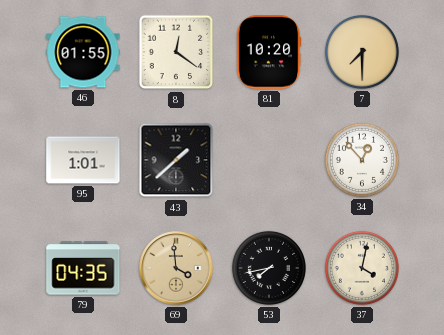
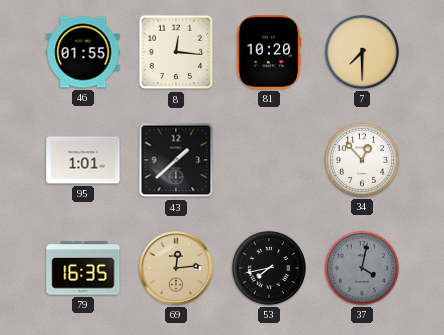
8: 12:21 -> 12:16 (176, 52)
79: 04:35 -> 16:35 (83, 268)
69: 3:59 -> 12:14 (176, 268)
37 dial: cream -> grey (362, 268)
